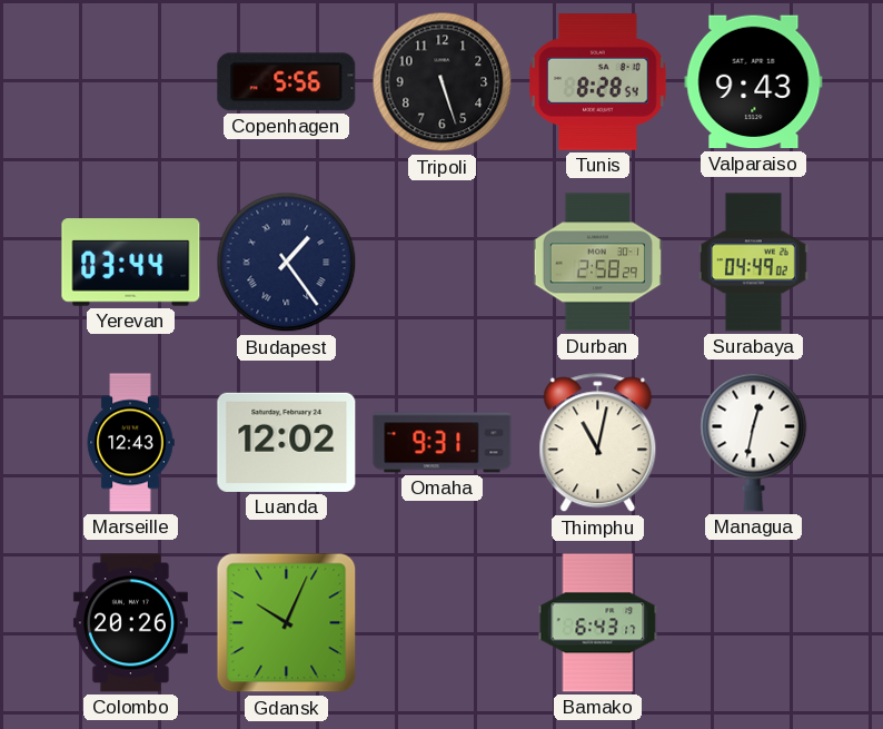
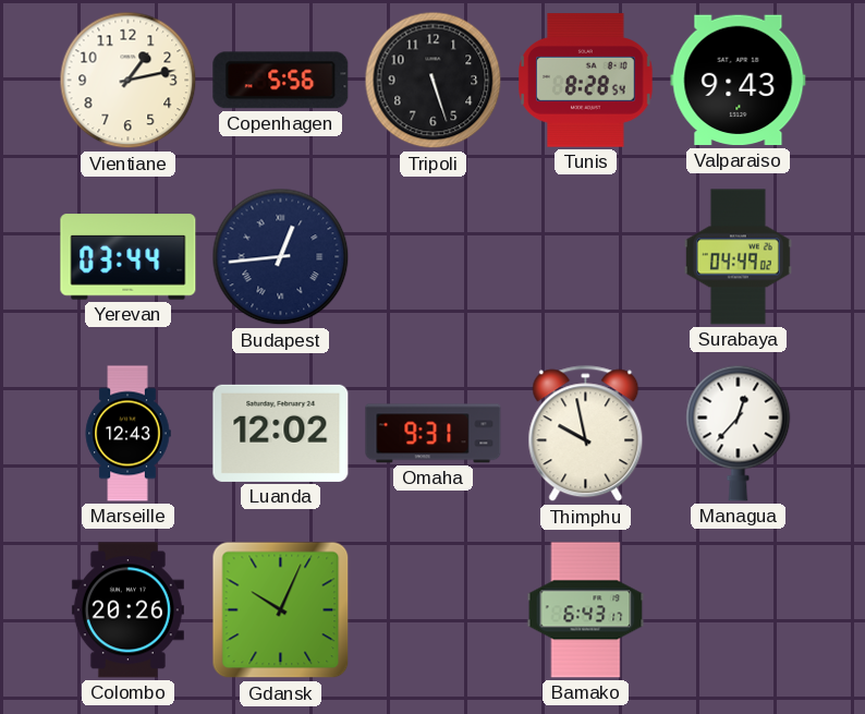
Vientiane: none -> 1:13 (129, 81)
Budapest: 1:24 -> 12:44 (281, 257)
Durban: 2:58 -> none (597, 263)
Thimphu: 11:02 -> 9:58 (586, 434)
Managua: 12:32 -> 12:37 (739, 433)
